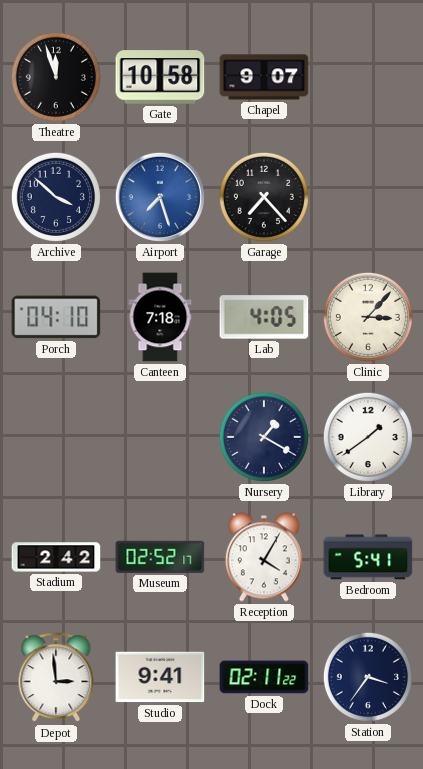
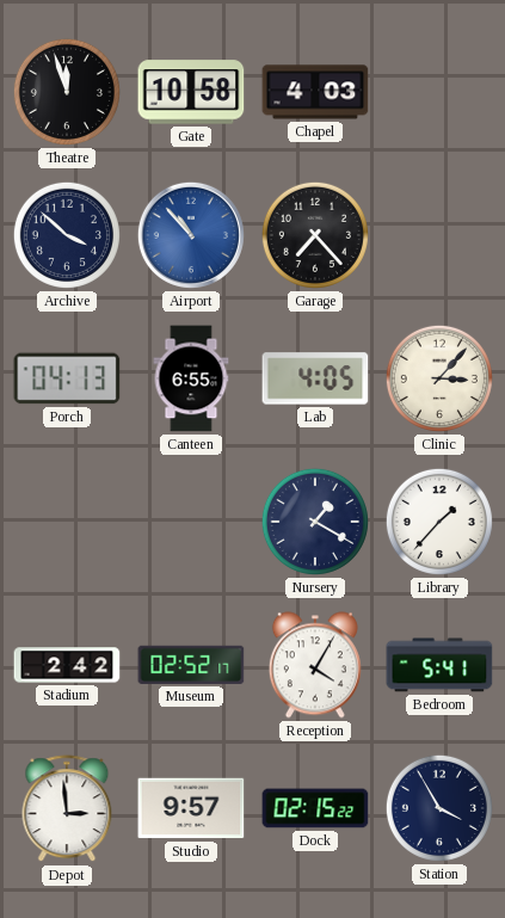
Chapel: 9:07 -> 4:03 (315, 92)
Airport: 7:27 -> 10:53 (191, 235)
Porch: 04:10 -> 04:13 (67, 378)
Canteen: 7:18 -> 6:55 (191, 378)
Library: 1:39 -> 1:37 (439, 522)
Studio: 9:41 -> 9:57 (191, 808)
Dock: 02:11 -> 02:15 (315, 808)
Station: 3:36 -> 3:55 (439, 808)
